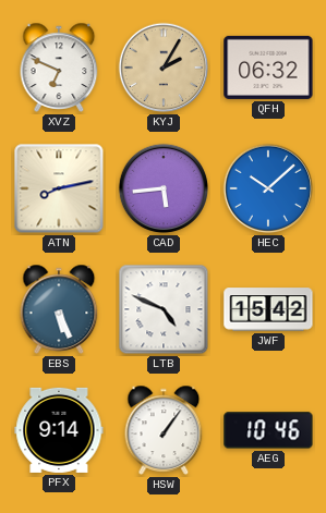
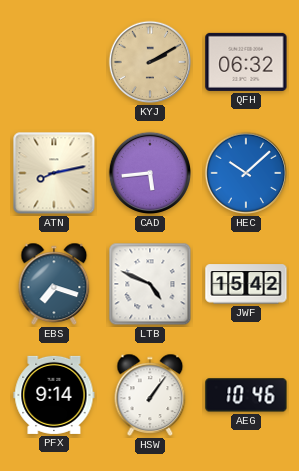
XVZ: 6:49 -> none (59, 68)
KYJ: 2:05 -> 2:10 (150, 62)
EBS: 5:26 -> 7:18 (54, 284)
